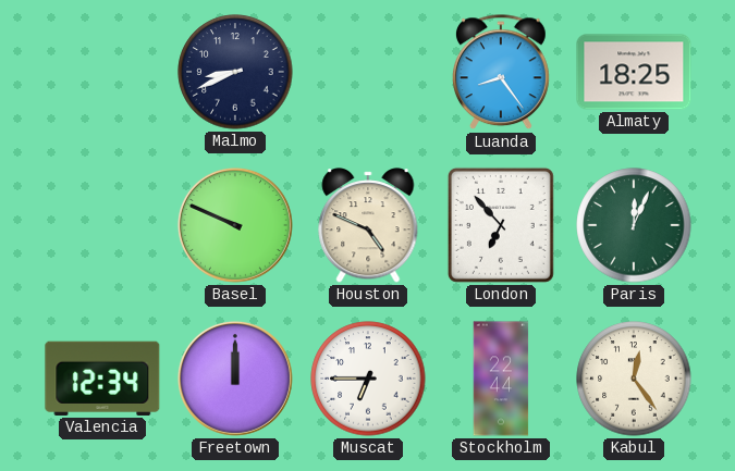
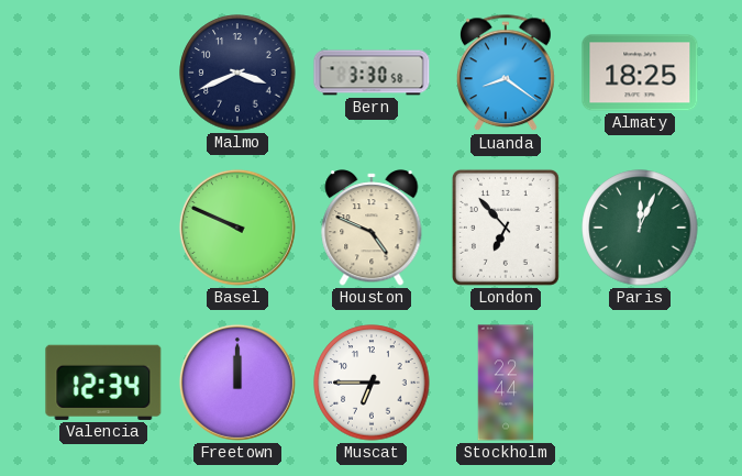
Malmo: 8:41 -> 3:41 (237, 73)
Bern: none -> 3:30 (372, 73)
Luanda: 8:24 -> 8:21 (506, 74)
Kabul: 12:24 -> none (634, 379)
